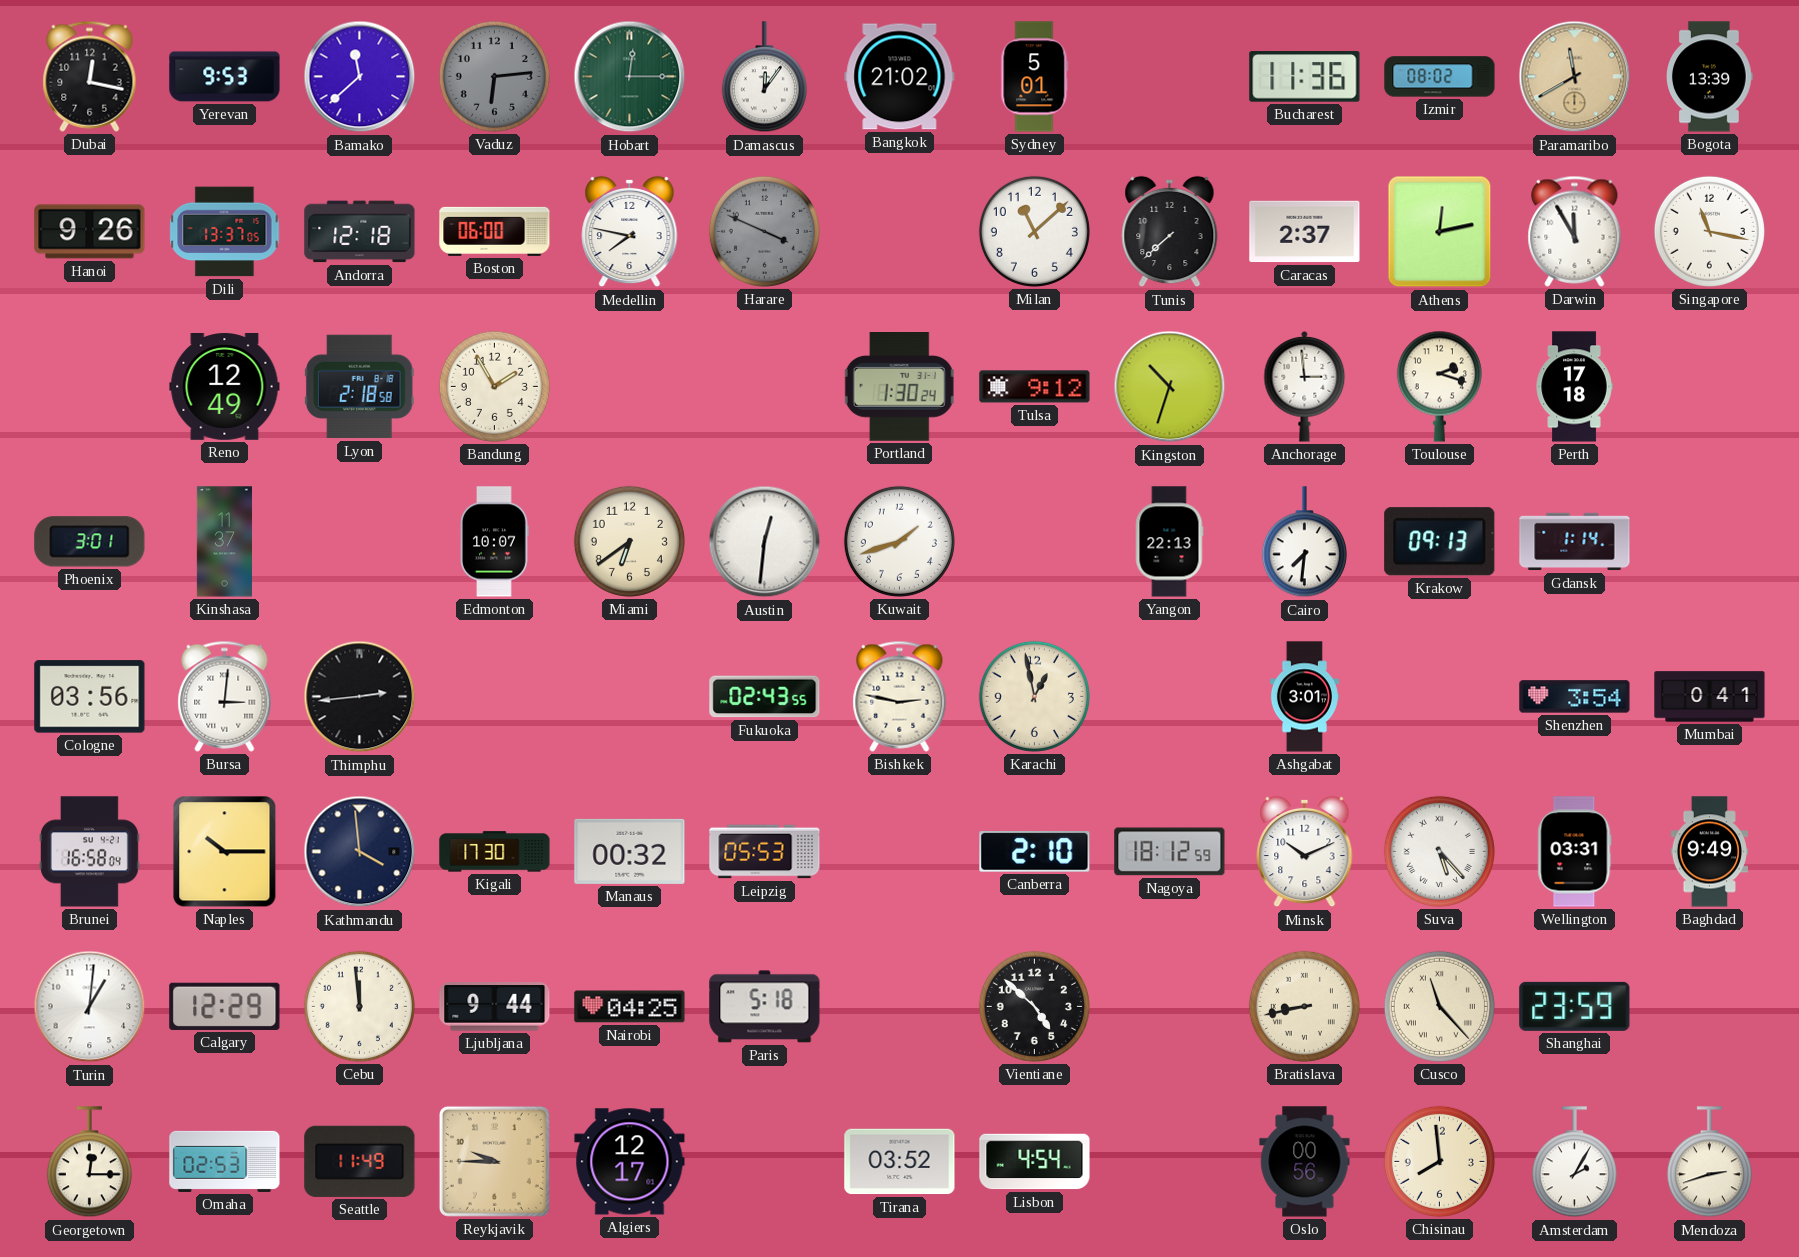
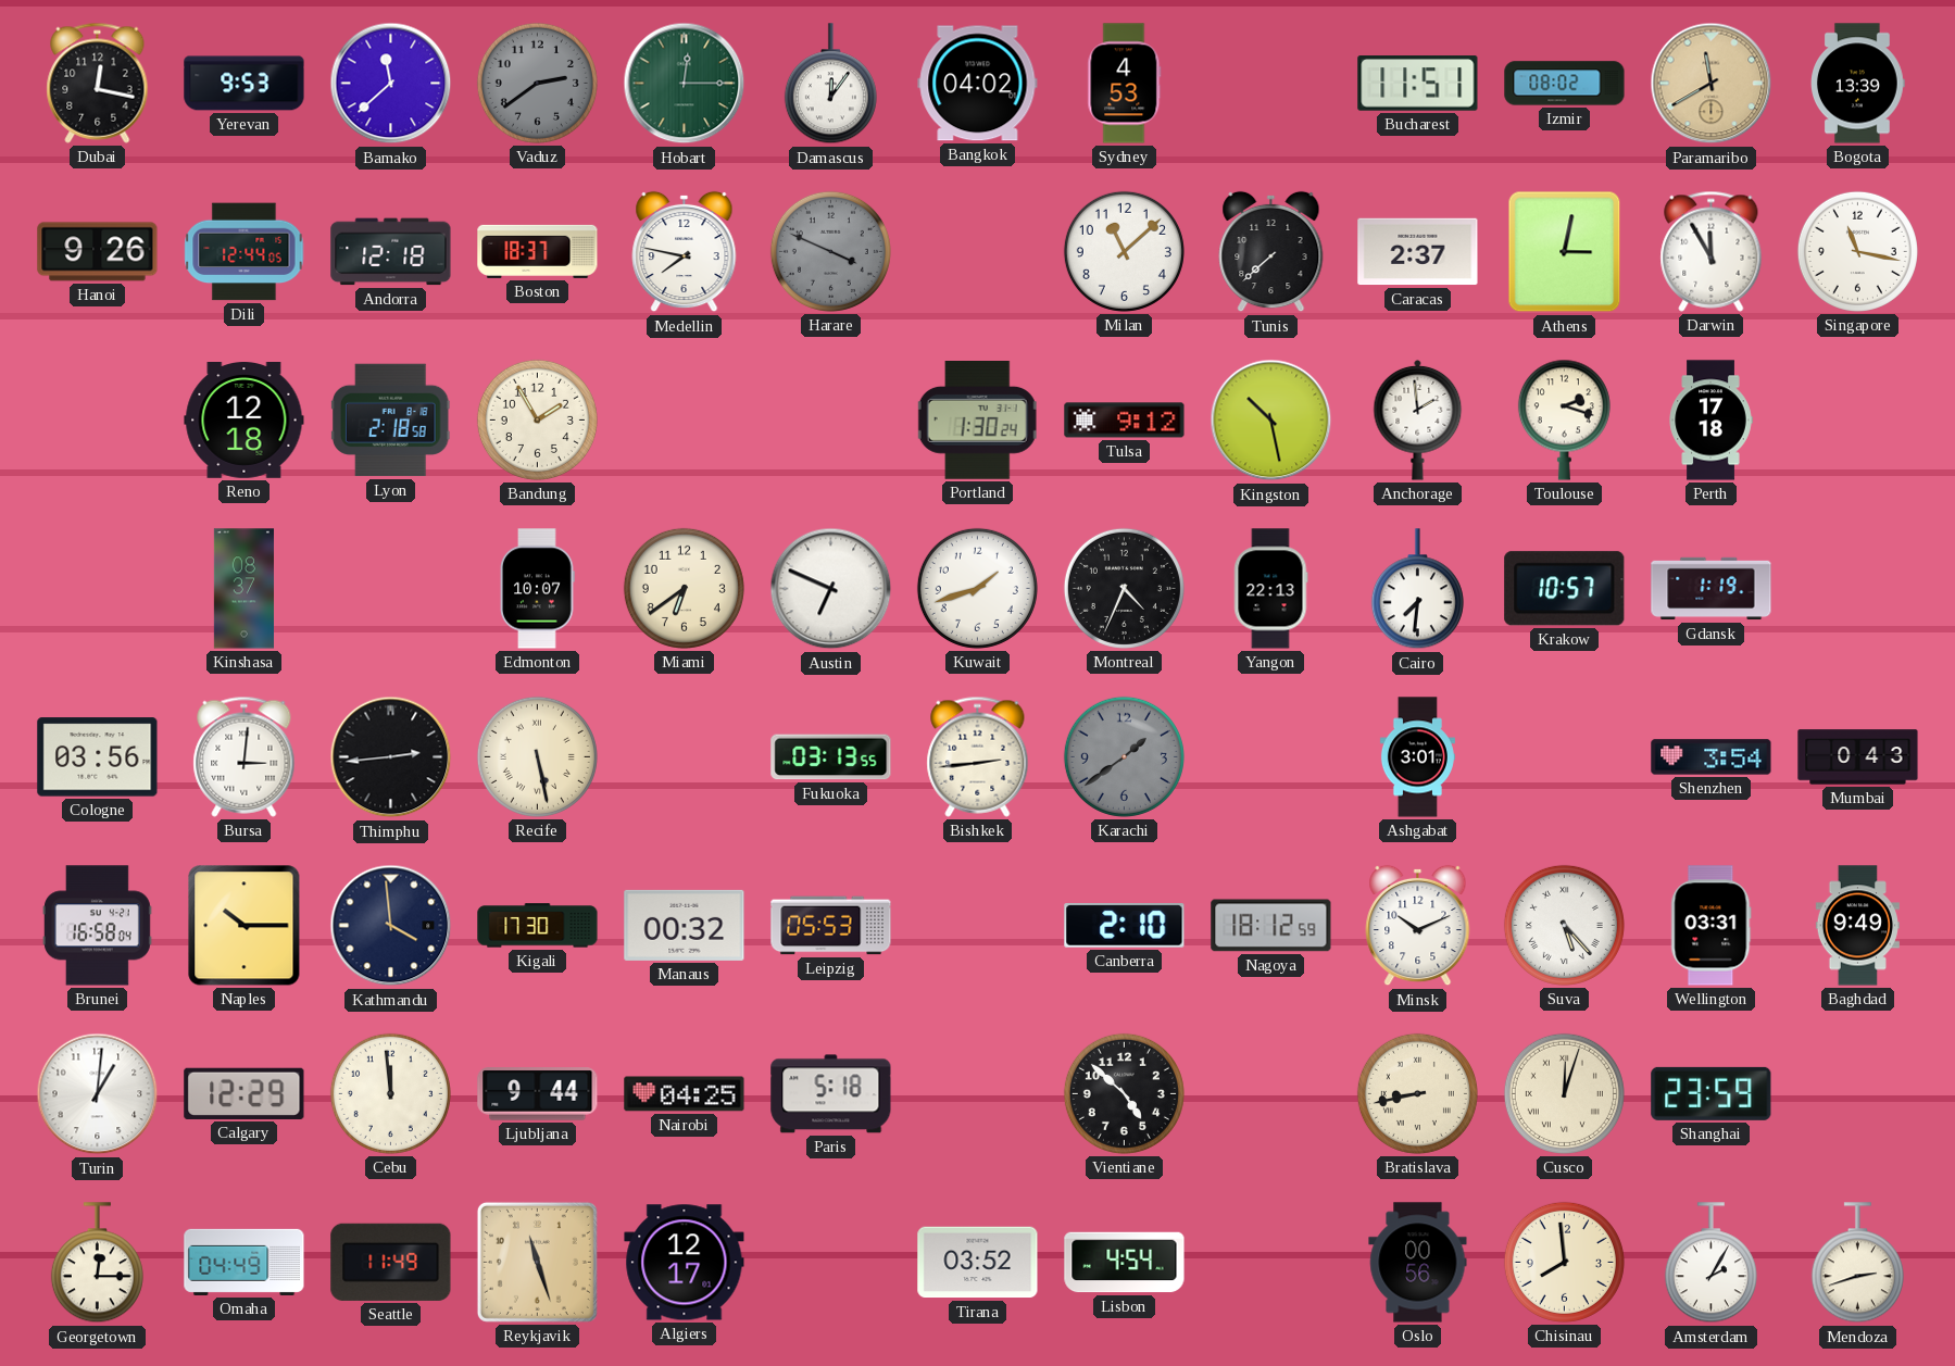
Vaduz: 6:14 -> 2:39 (537, 83)
Bangkok: 21:02 -> 04:02 (978, 84)
Sydney: 5:01 -> 4:53 (1125, 84)
Bucharest: 11:36 -> 11:51 (1418, 84)
Dili: 13:37 -> 12:44 (245, 252)
Boston: 06:00 -> 18:37 (538, 251)
Athens: 12:13 -> 3:02 (1565, 252)
Reno: 12:49 -> 12:18 (245, 421)
Kingston: 10:33 -> 10:28 (1271, 421)
Anchorage: 2:59 -> 1:59 (1418, 419)
Phoenix: 3:01 -> none (90, 542)
Kinshasa: 11:37 -> 08:37 (243, 589)
Austin: 12:31 -> 6:49 (831, 589)
Montreal: none -> 4:34 (1124, 588)
Krakow: 09:13 -> 10:57 (1565, 589)
Gdansk: 1:14 -> 1:19 (1712, 589)
Recife: none -> 5:28 (537, 756)
Fukuoka: 02:43 -> 03:13 (831, 757)
Bishkek: 2:47 -> 2:44 (978, 756)
Karachi: 12:58 -> 1:39 (1124, 756)
Karachi dial: cream -> grey (1124, 756)
Mumbai: 0:41 -> 0:43 (1858, 757)
Cusco: 11:23 -> 12:03 (1564, 1093)
Omaha: 02:53 -> 04:49 (245, 1262)
Reykjavik: 9:45 -> 11:27 (537, 1262)
